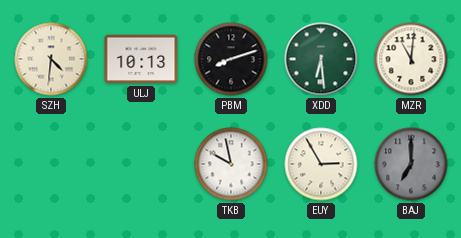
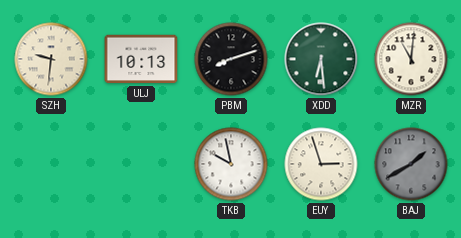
SZH: 4:31 -> 9:31 (51, 59)
EUY: 2:55 -> 2:57 (321, 164)
BAJ: 7:00 -> 1:40 (411, 164)
